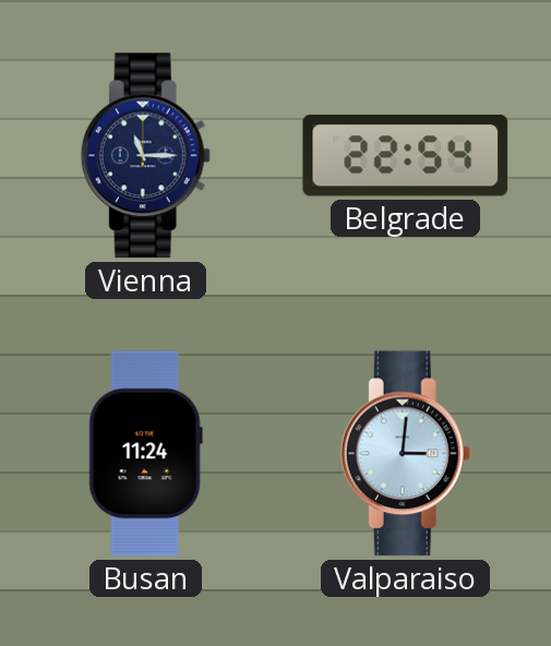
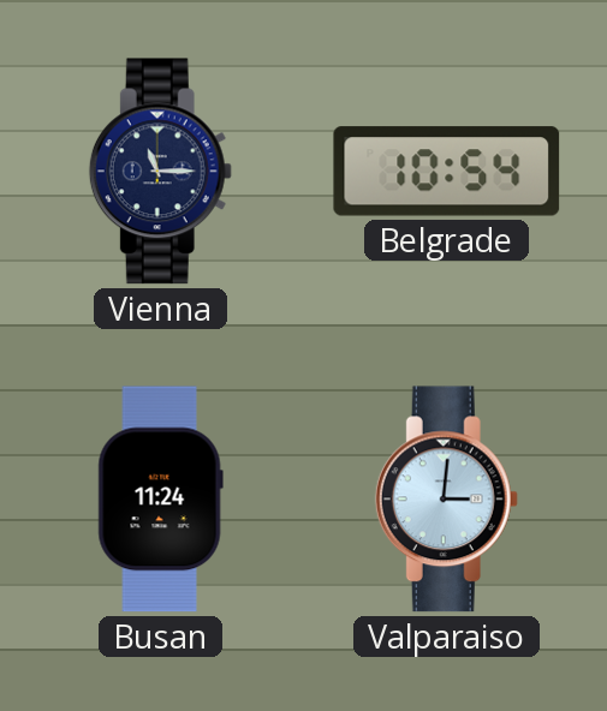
Belgrade: 22:54 -> 10:54 (447, 172)
